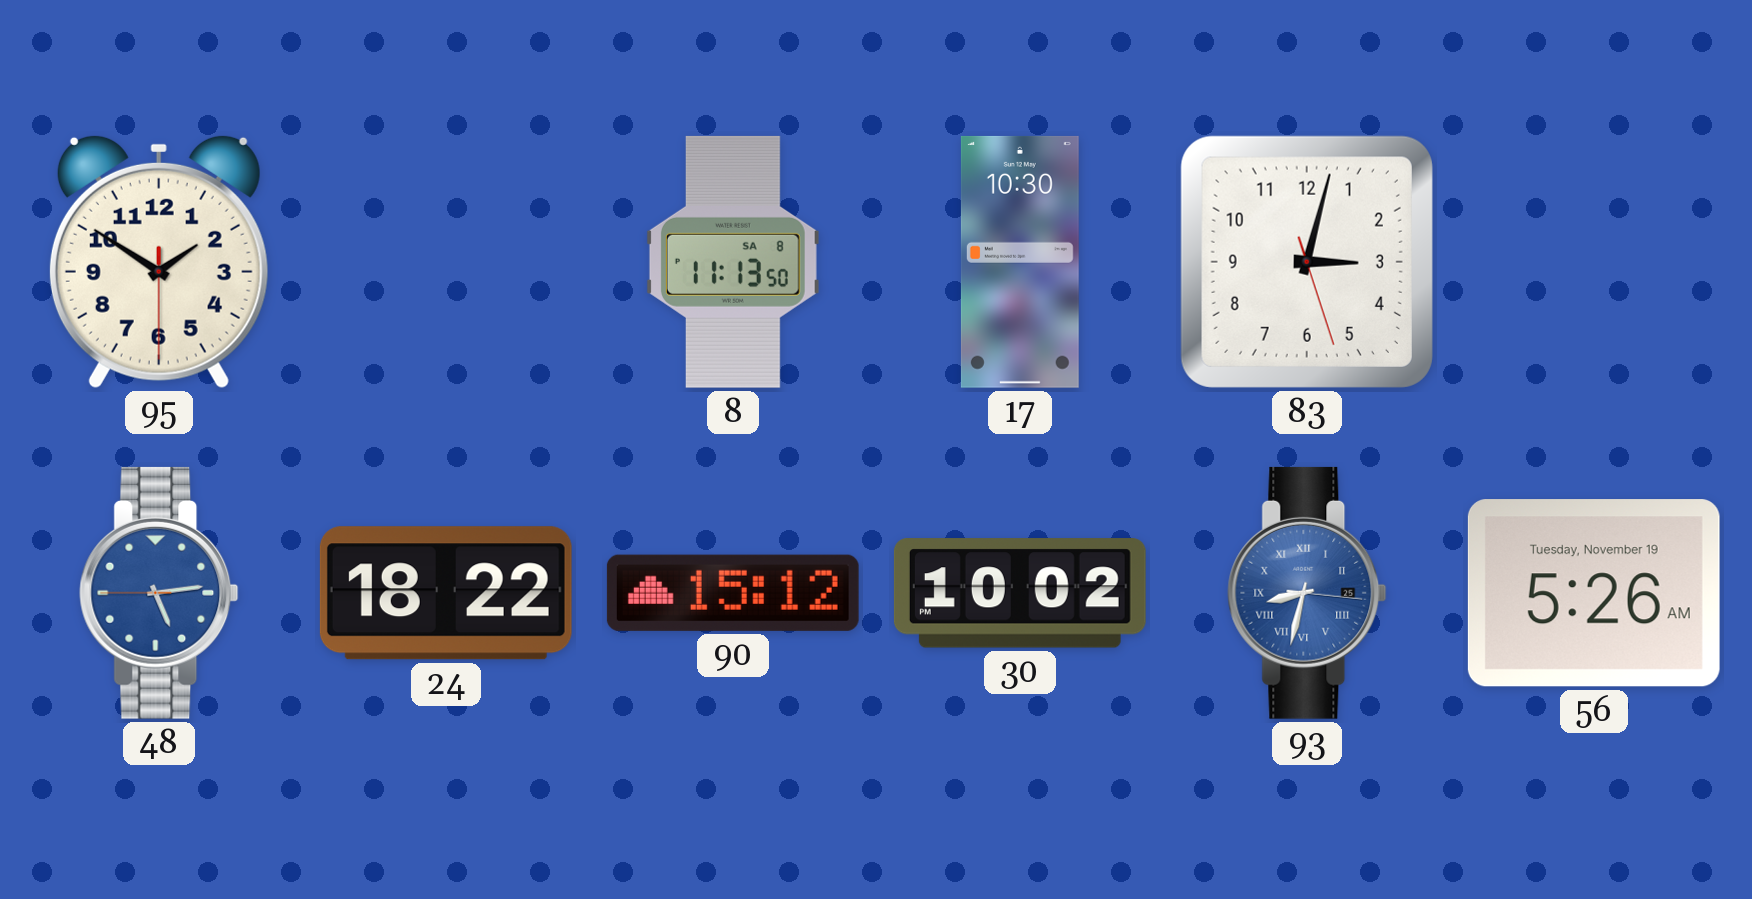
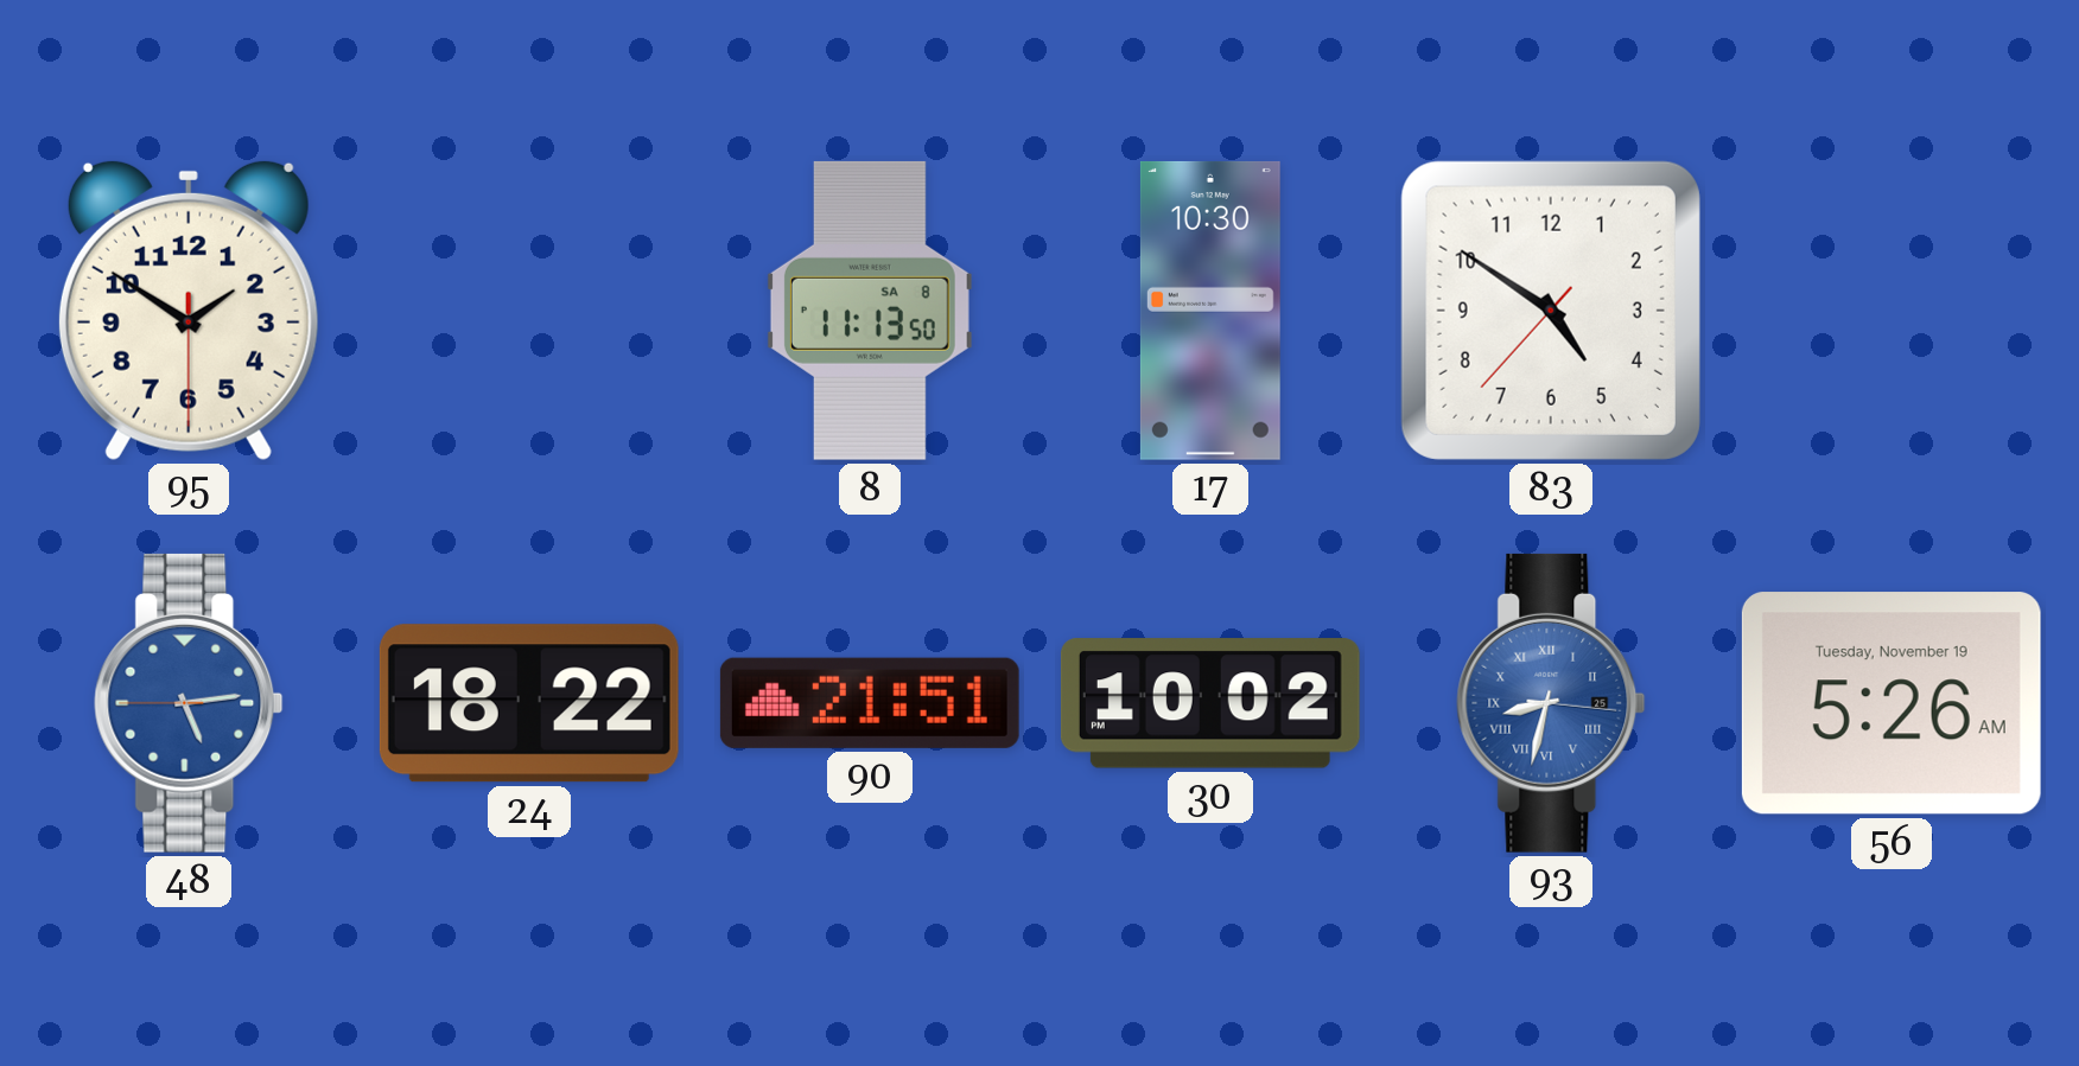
83: 3:02 -> 4:50 (1551, 311)
90: 15:12 -> 21:51 (870, 703)
